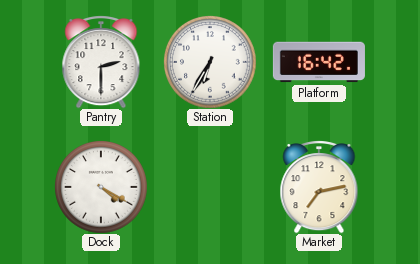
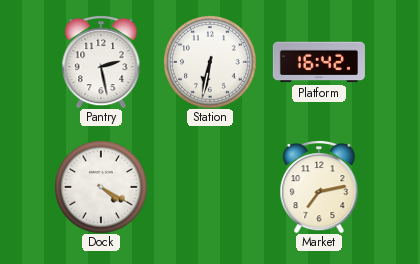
Pantry: 2:30 -> 2:28 (101, 62)
Station: 6:35 -> 6:32 (210, 62)
